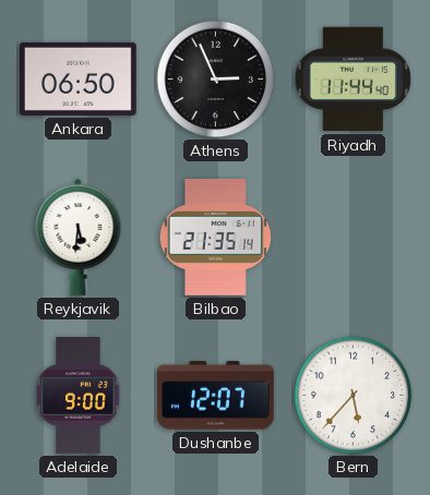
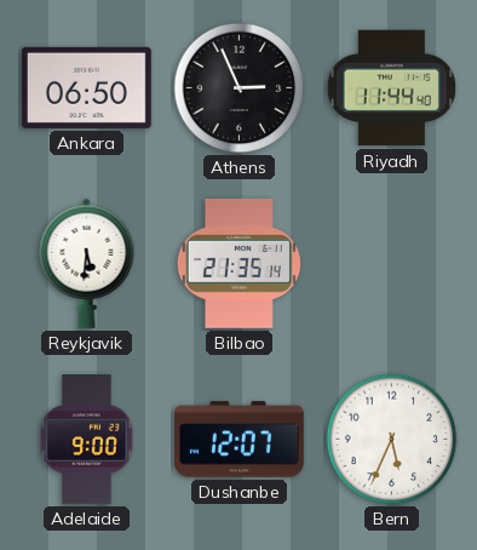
Bern: 5:37 -> 5:34 (392, 440)
